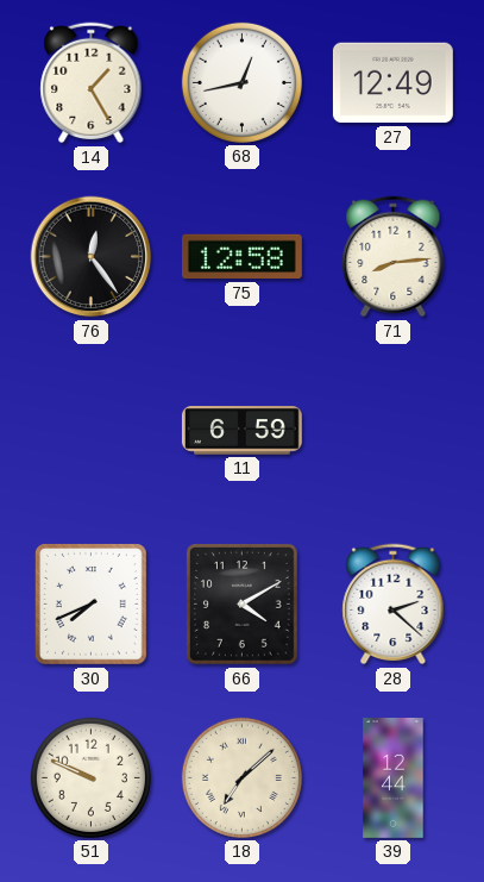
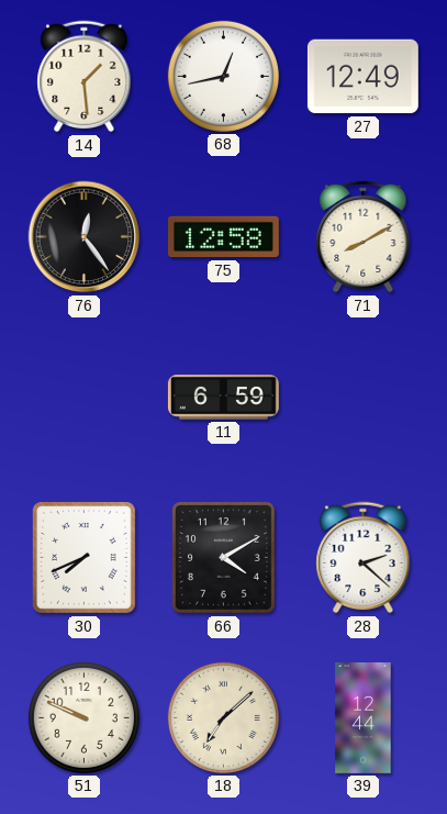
14: 1:25 -> 1:29 (85, 77)
71: 8:14 -> 8:10 (364, 237)
